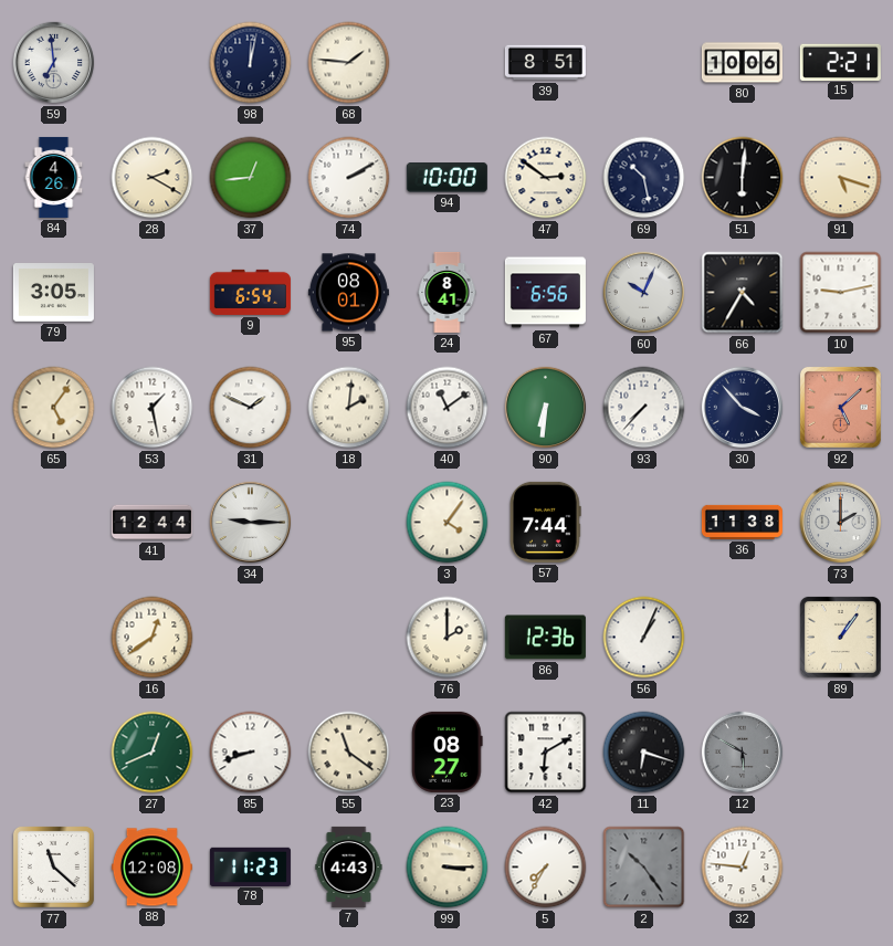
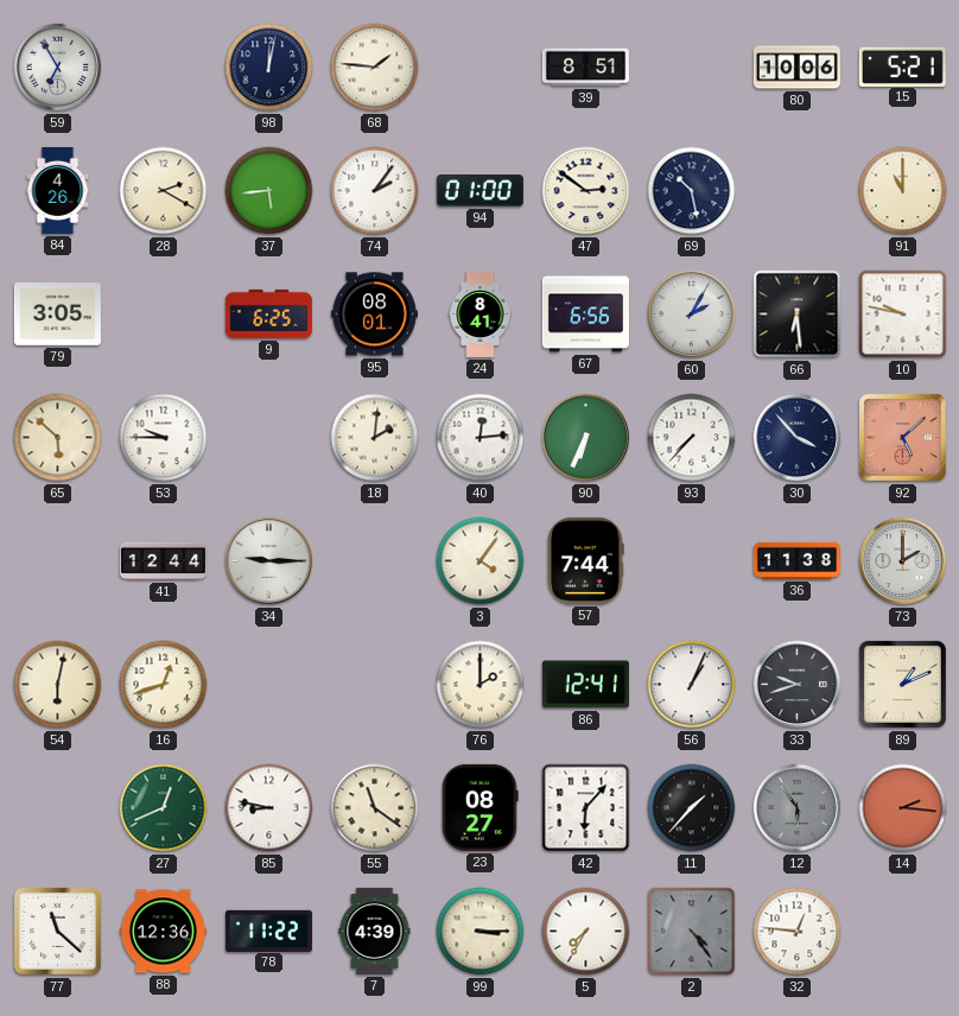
59: 6:59 -> 6:55 (58, 68)
15: 2:21 -> 5:21 (902, 66)
37: 12:44 -> 5:44 (269, 191)
74: 2:10 -> 2:06 (375, 191)
94: 10:00 -> 01:00 (479, 191)
51: 6:01 -> none (743, 178)
91: 5:18 -> 11:00 (903, 191)
9: 6:54 -> 6:25 (268, 313)
60: 10:04 -> 2:05 (692, 315)
66: 4:35 -> 6:29 (798, 315)
10: 9:13 -> 9:47 (903, 315)
65: 5:06 -> 5:52 (58, 438)
53: 1:28 -> 9:45 (164, 438)
31: 1:49 -> none (251, 408)
40: 11:09 -> 12:14 (481, 438)
90: 6:31 -> 6:34 (586, 438)
54: none -> 6:02 (58, 685)
16: 12:39 -> 12:42 (164, 685)
86: 12:36 -> 12:41 (585, 685)
33: none -> 9:42 (798, 685)
89: 1:06 -> 1:11 (902, 684)
85: 8:42 -> 8:47 (269, 808)
42: 6:10 -> 6:07 (586, 808)
11: 6:18 -> 1:37 (692, 808)
12: 5:50 -> 5:54 (798, 808)
14: none -> 2:16 (903, 808)
88: 12:08 -> 12:36 (163, 932)
78: 11:23 -> 11:22 (268, 931)
7: 4:43 -> 4:39 (375, 931)
2: 10:24 -> 4:24 (692, 932)
